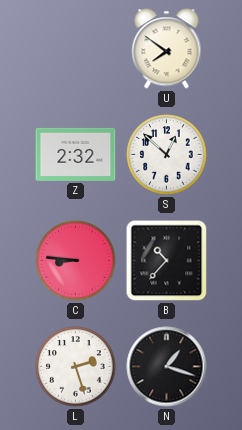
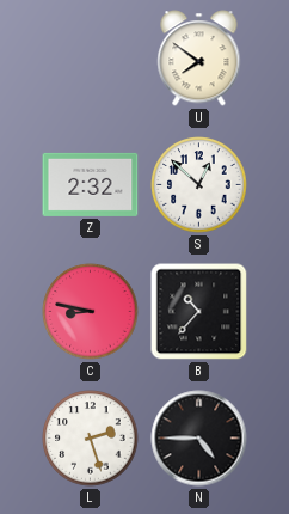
C: 8:46 -> 8:47 (91, 312)
N: 1:18 -> 4:45 (199, 439)
